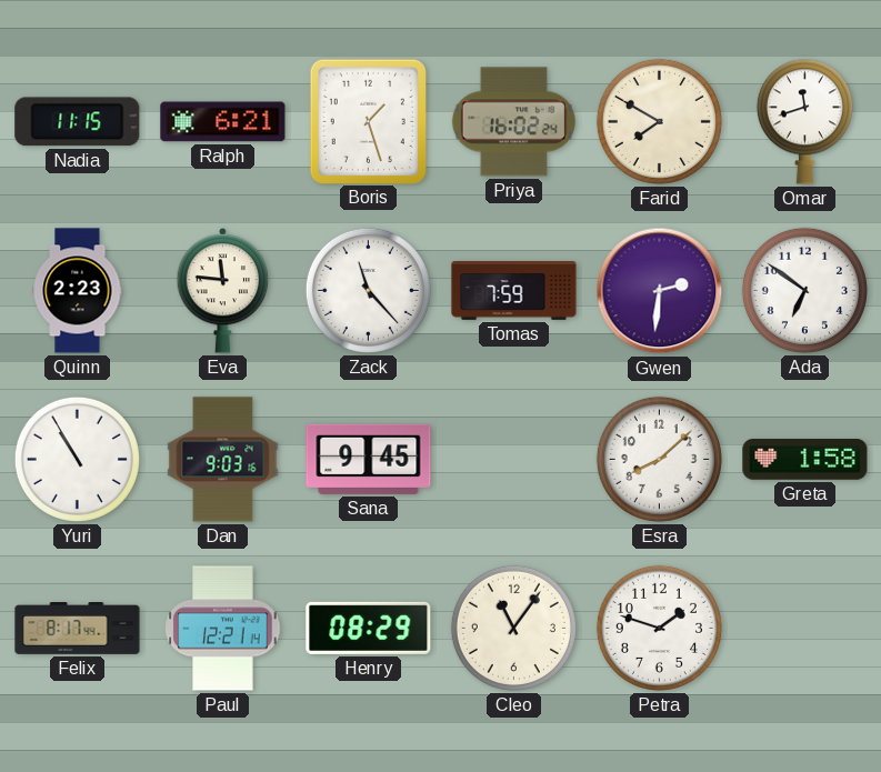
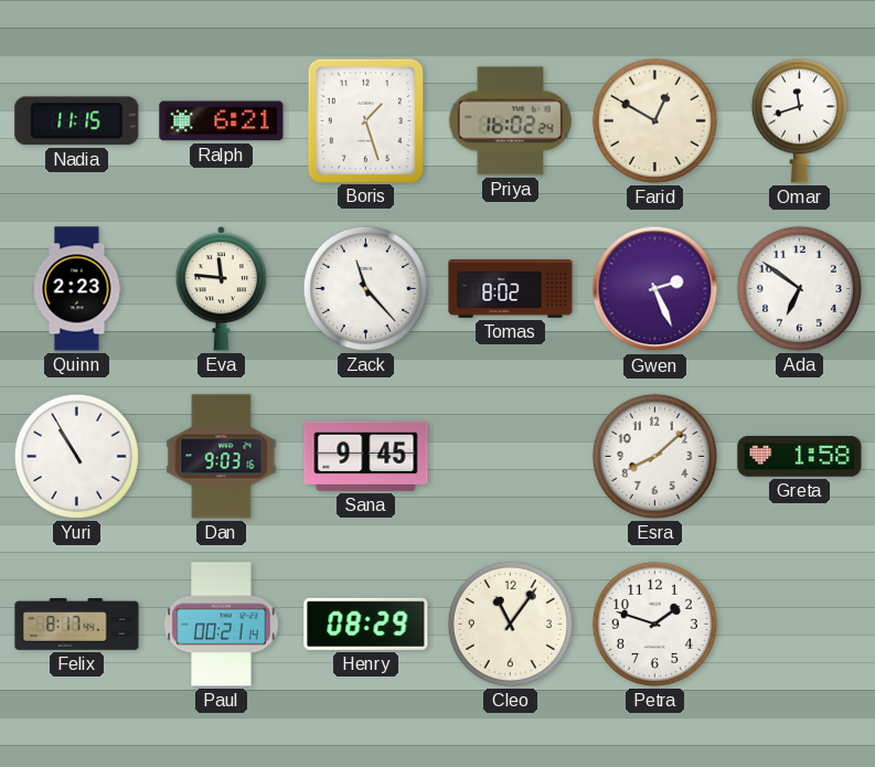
Farid: 7:50 -> 12:50 (654, 120)
Tomas: 7:59 -> 8:02 (511, 289)
Gwen: 2:31 -> 2:26 (655, 289)
Paul: 12:21 -> 00:21 (222, 625)
